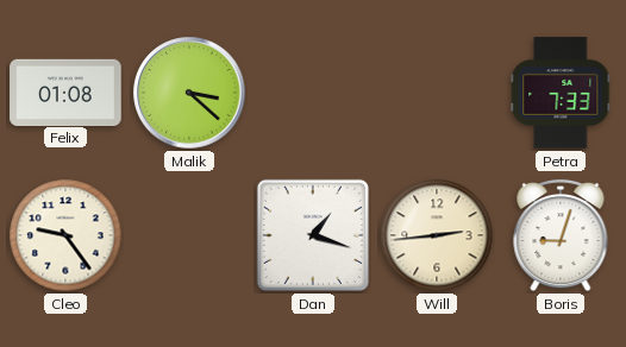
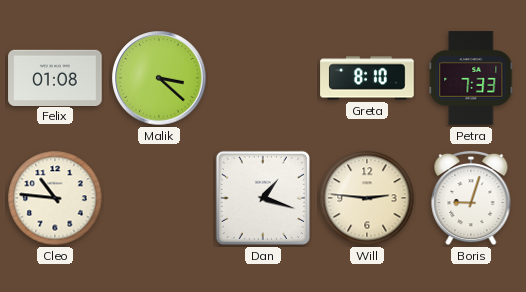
Greta: none -> 8:10 (367, 78)
Cleo: 9:24 -> 10:46 (55, 198)
Will: 2:44 -> 2:46 (367, 198)
